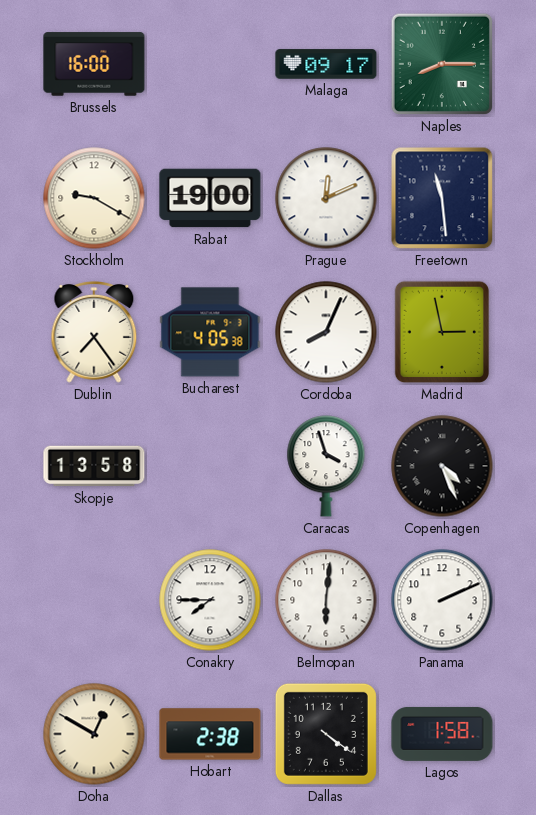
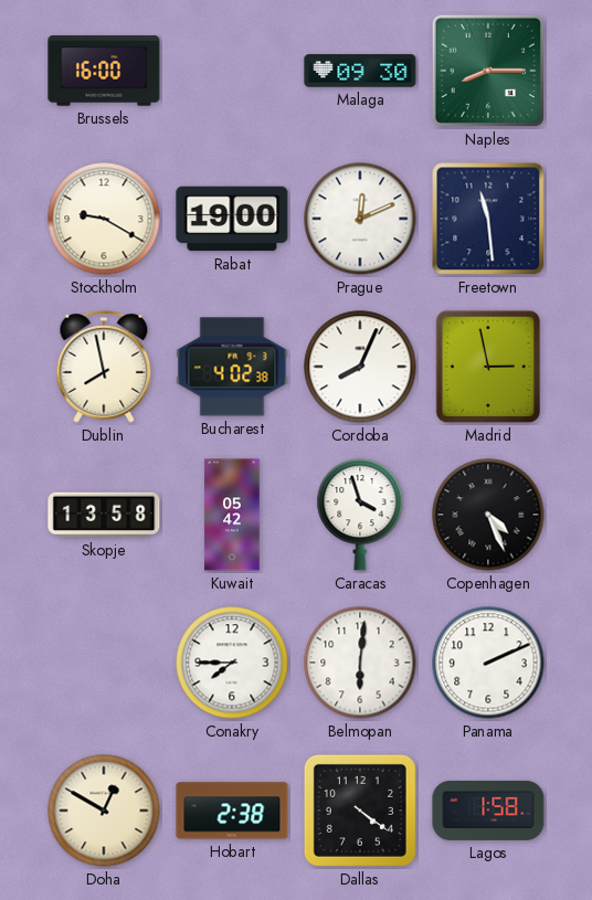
Malaga: 09:17 -> 09:30 (360, 71)
Dublin: 7:24 -> 7:58 (104, 368)
Bucharest: 4:05 -> 4:02 (232, 367)
Kuwait: none -> 05:42 (232, 515)
